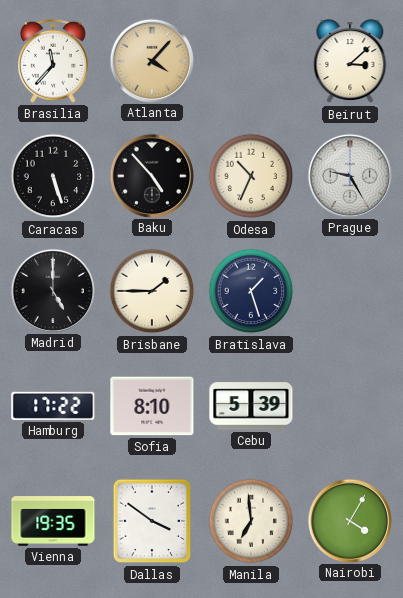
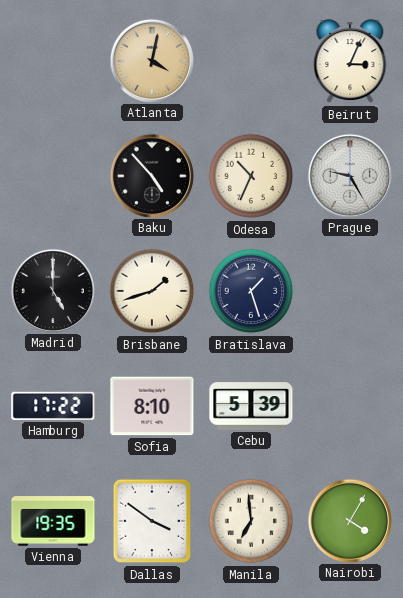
Brasilia: 11:37 -> none (53, 61)
Atlanta: 4:07 -> 4:02 (151, 60)
Beirut: 3:08 -> 3:04 (350, 62)
Caracas: 5:27 -> none (53, 176)
Brisbane: 1:45 -> 1:42 (152, 291)
